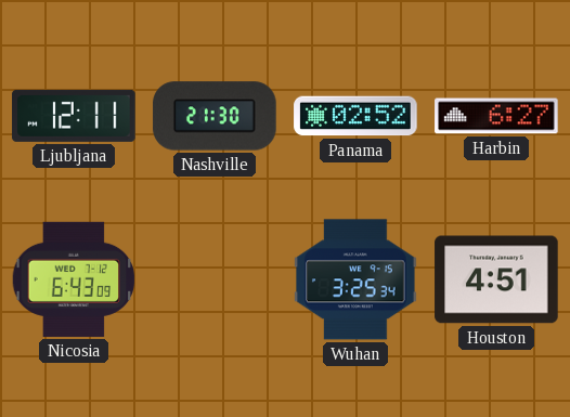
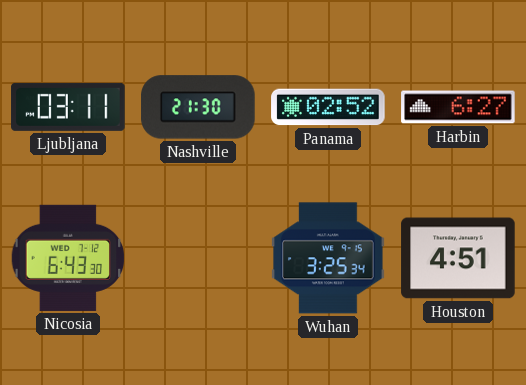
Ljubljana: 12:11 -> 03:11 (68, 107)
Nicosia: 6:43:09 -> 6:43:30 (68, 258)
